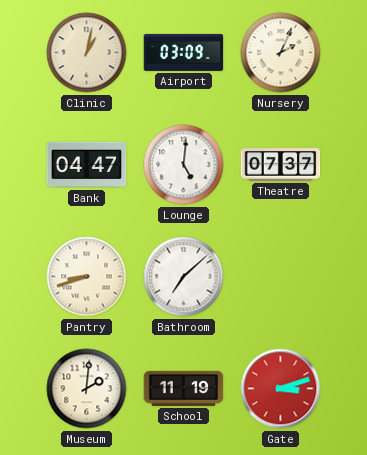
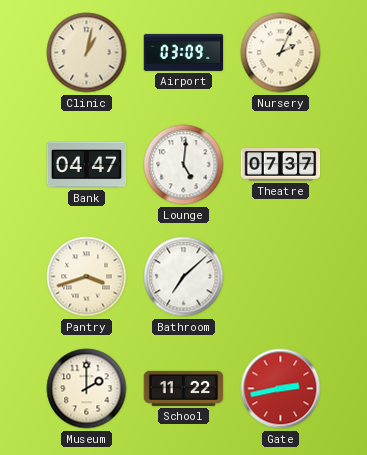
Pantry: 8:42 -> 3:42 (87, 277)
Museum: 2:01 -> 2:00 (87, 389)
School: 11:19 -> 11:22 (184, 388)
Gate: 3:12 -> 2:43 (281, 389)
